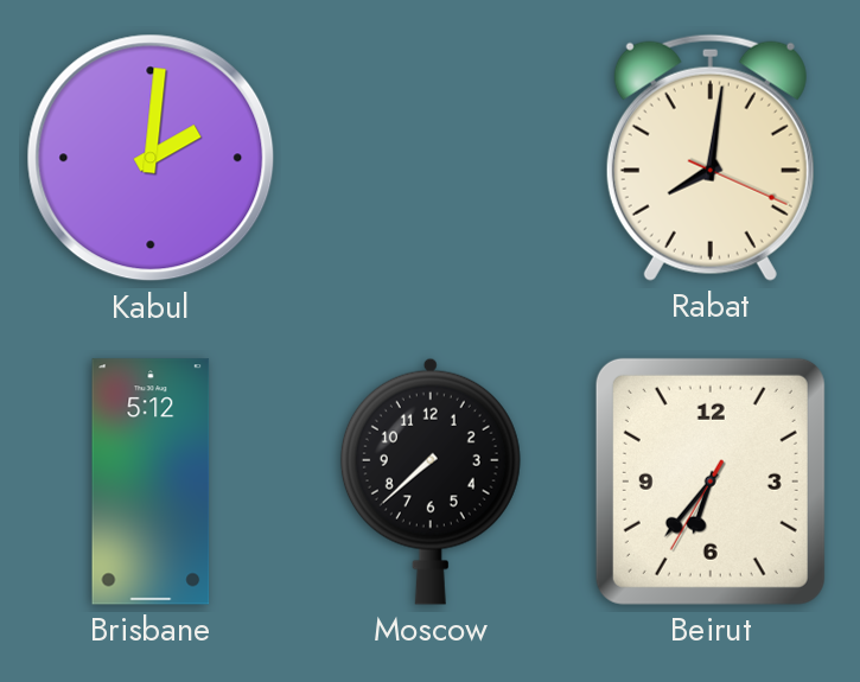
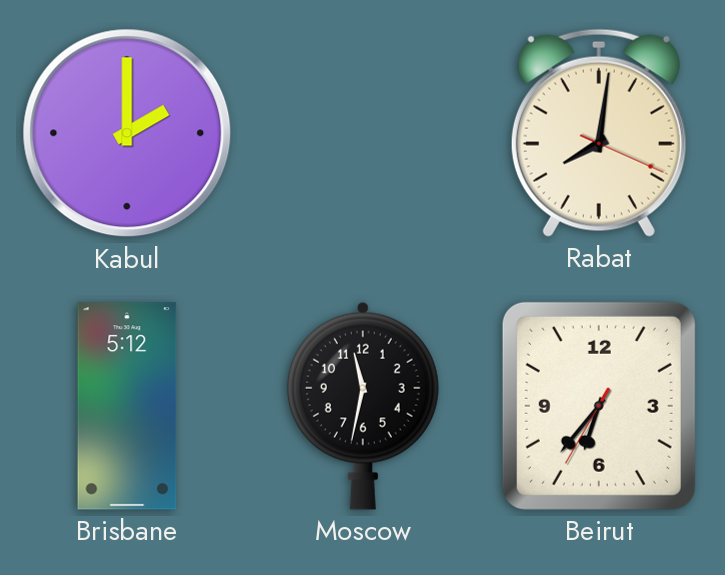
Kabul: 2:01 -> 2:00 (127, 133)
Moscow: 7:38 -> 11:32 (363, 406)
